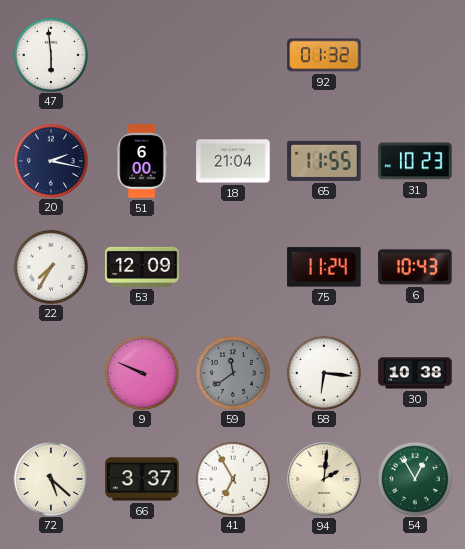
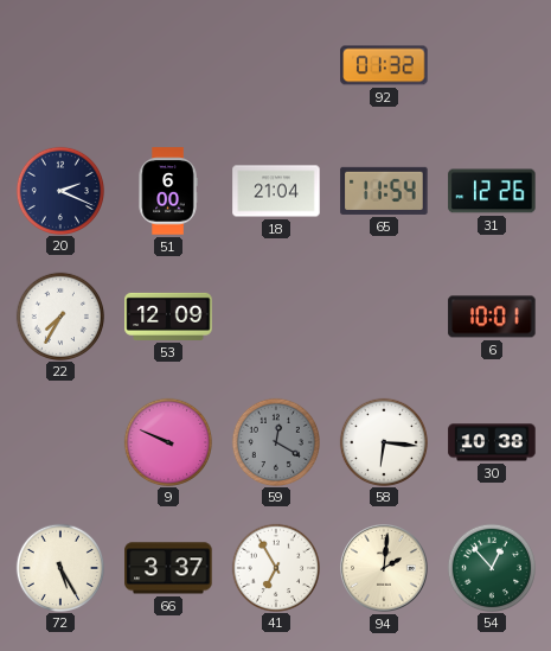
47: 5:59 -> none (50, 54)
20: 2:17 -> 2:19 (59, 190)
65: 11:55 -> 11:54 (384, 191)
31: 10:23 -> 12:26 (492, 191)
75: 11:24 -> none (324, 267)
6: 10:43 -> 10:01 (492, 317)
59: 11:39 -> 12:20 (275, 441)
72: 5:22 -> 5:25 (59, 567)
54: 12:55 -> 12:53 (491, 567)
